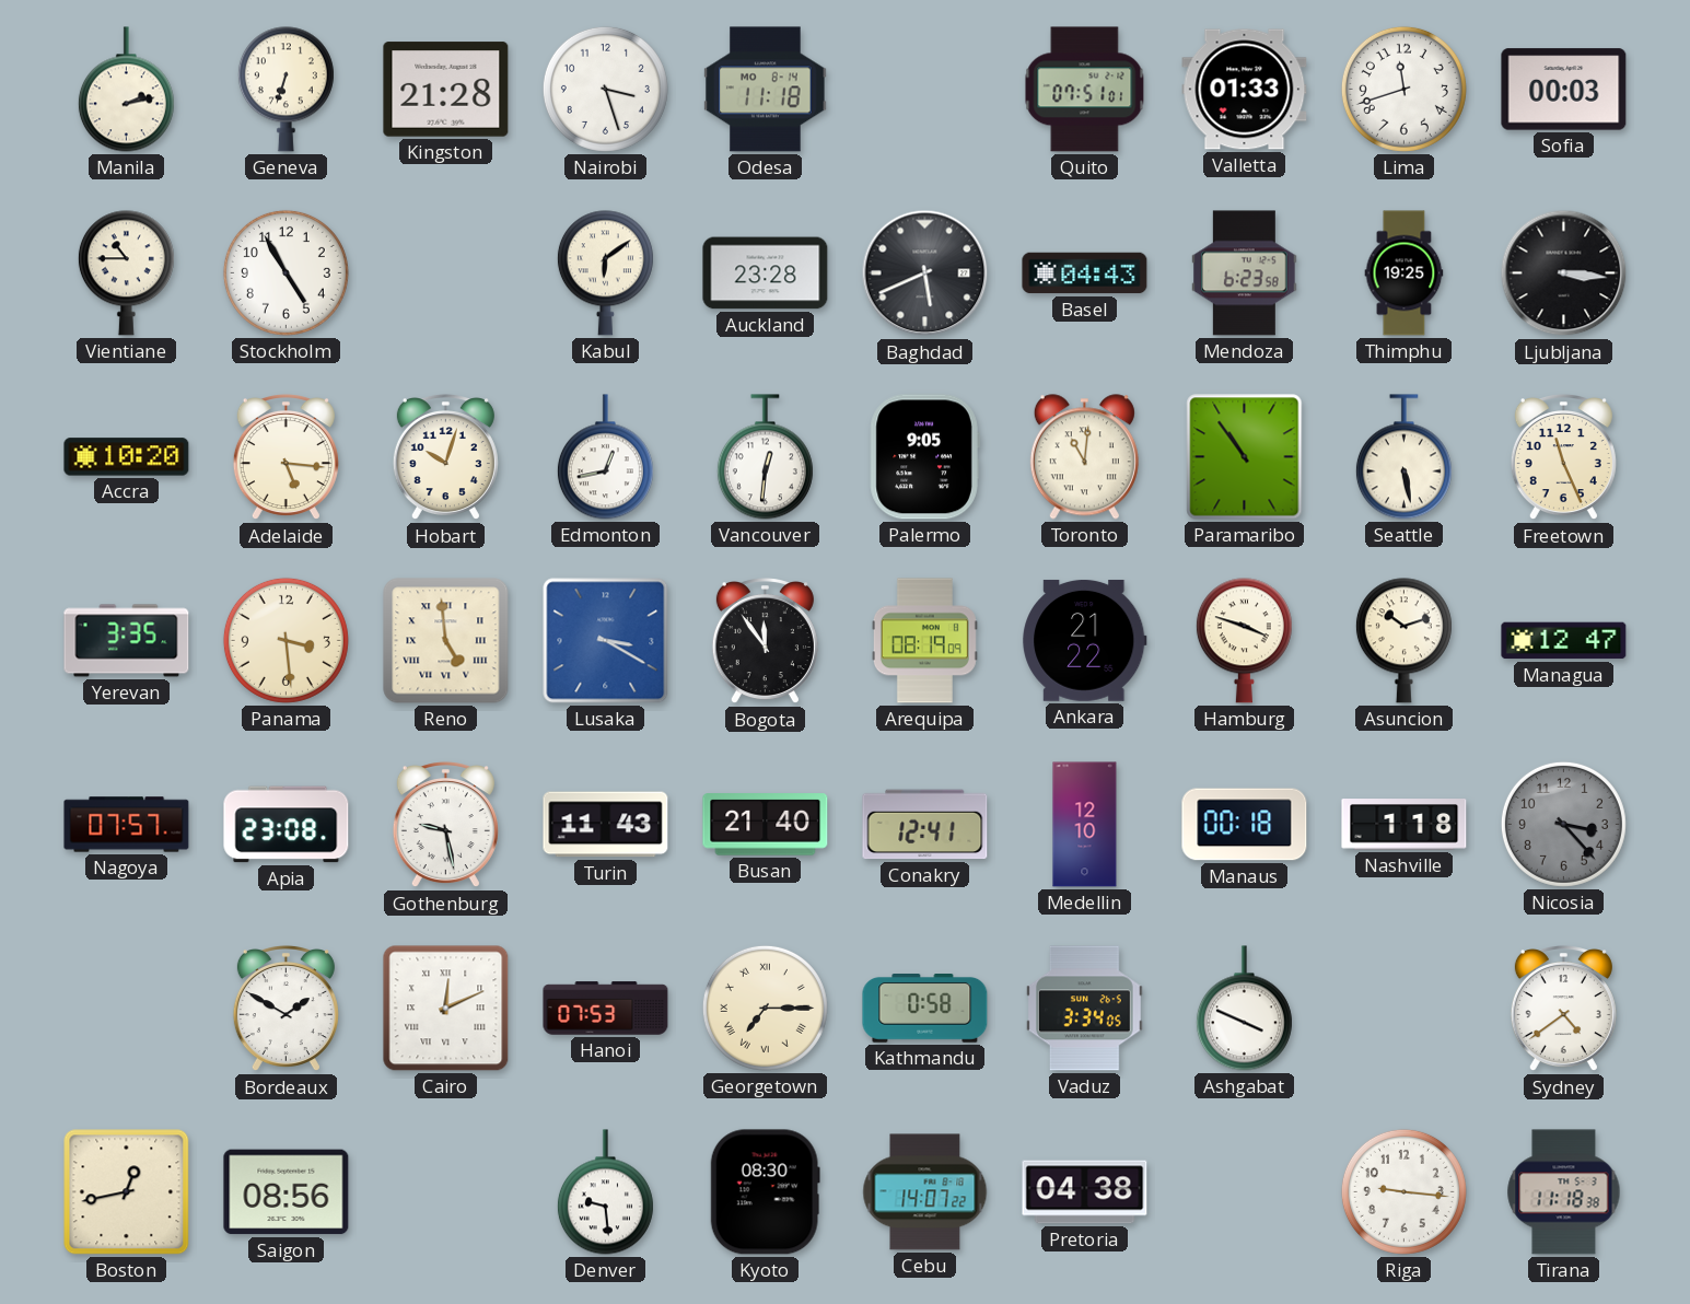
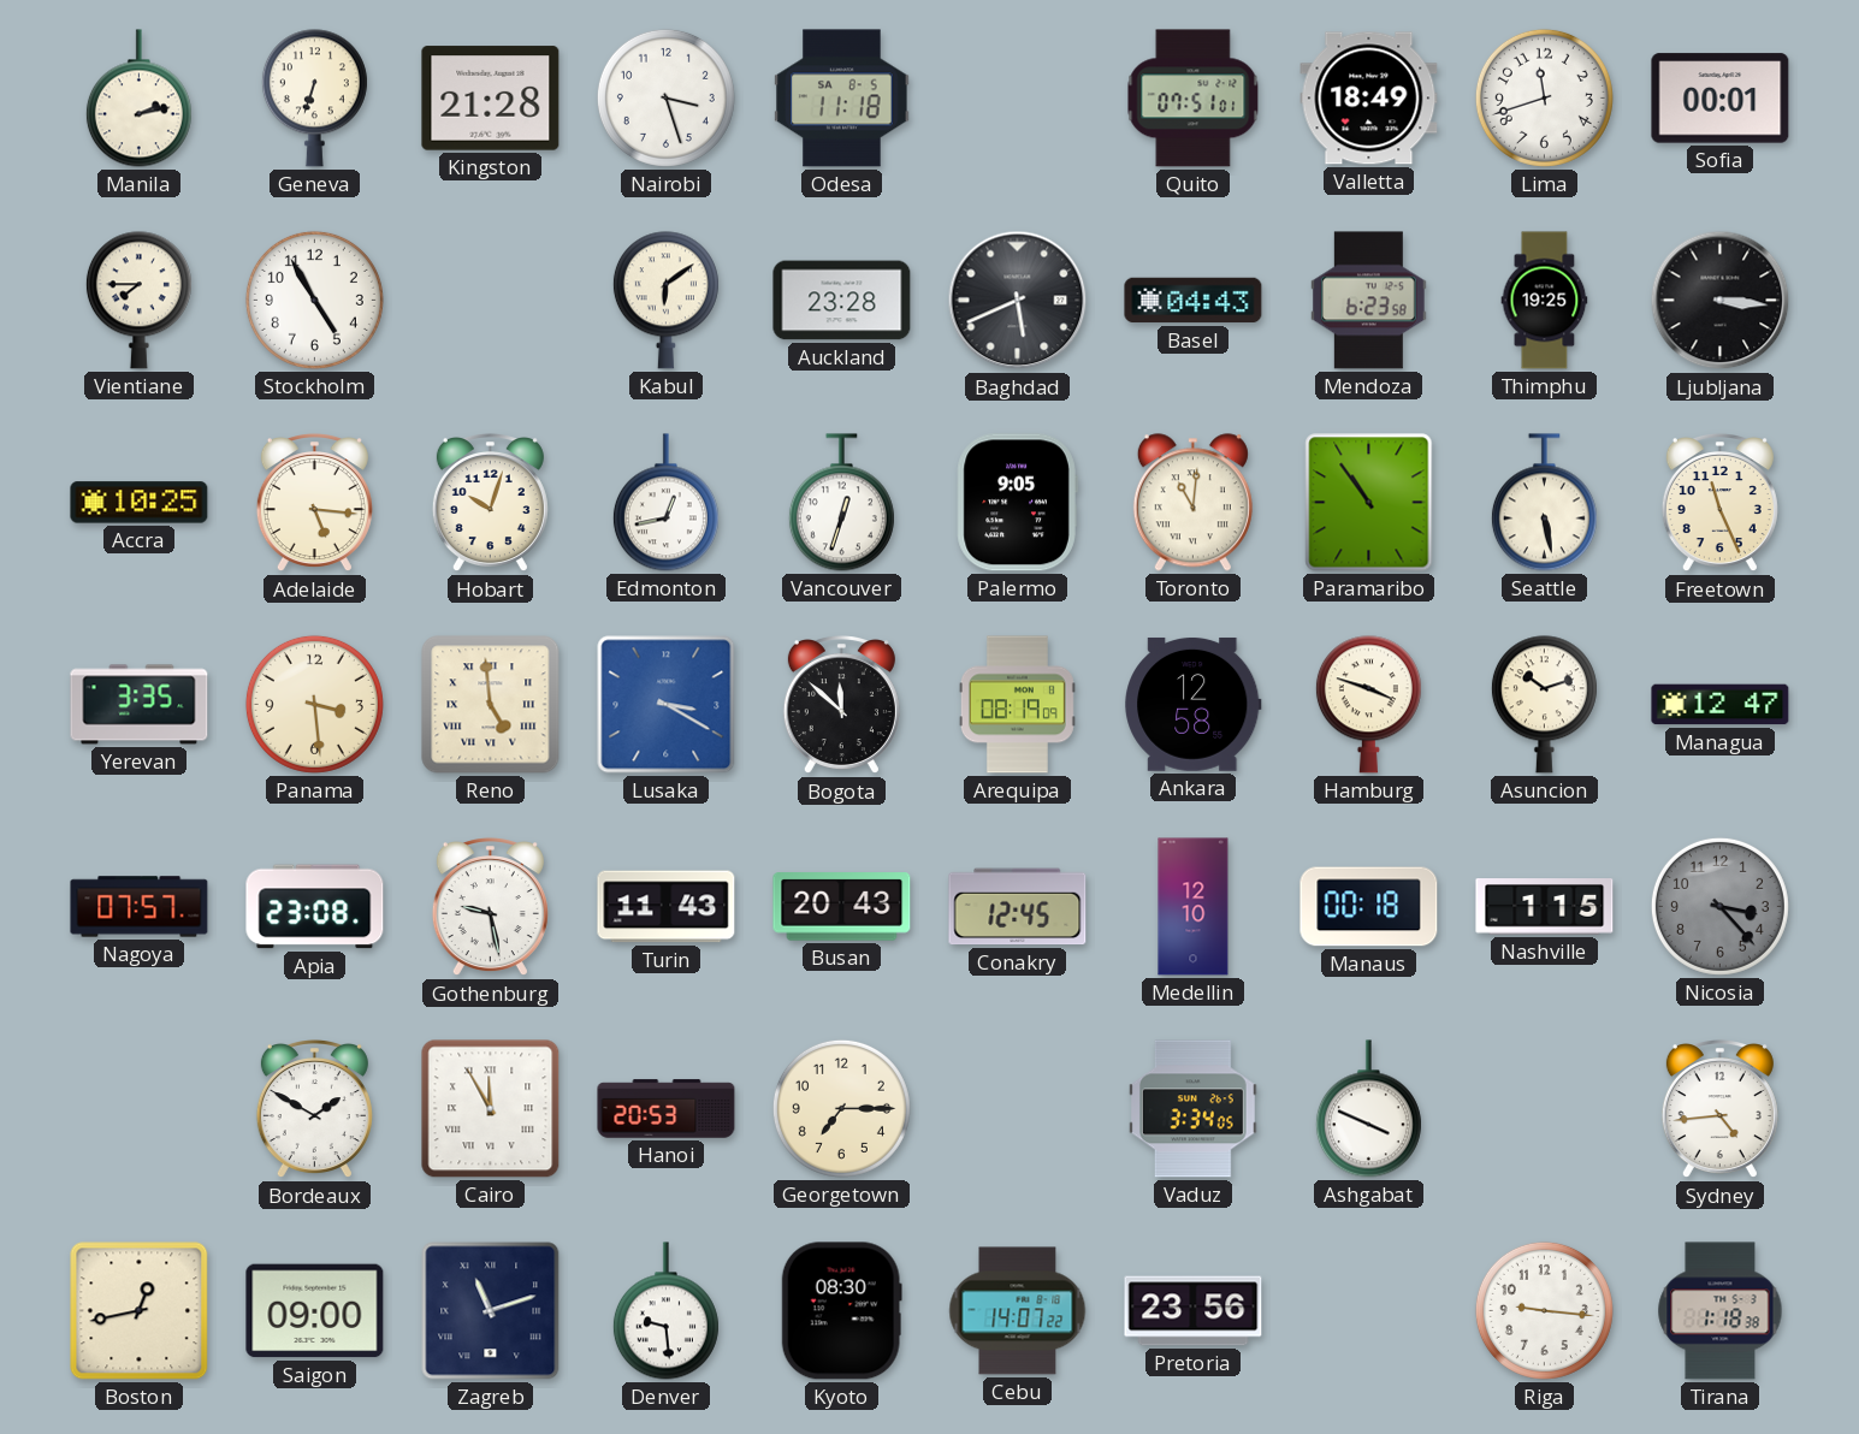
Odesa date: MO 8-14 -> SA 8-5 (842, 99)
Valletta: 01:33 -> 18:49 (1369, 99)
Sofia: 00:03 -> 00:01 (1721, 99)
Vientiane: 10:45 -> 7:45 (138, 301)
Accra: 10:20 -> 10:25 (140, 503)
Vancouver: 12:31 -> 12:33 (841, 503)
Bogota: 11:54 -> 11:52 (841, 706)
Ankara: 21:22 -> 12:58 (1194, 704)
Busan: 21:40 -> 20:43 (842, 907)
Conakry: 12:41 -> 12:45 (1018, 907)
Nashville: 1:18 -> 1:15 (1545, 907)
Cairo: 12:11 -> 11:55 (491, 1109)
Hanoi: 07:53 -> 20:53 (667, 1109)
Georgetown numerals: Roman -> Arabic (841, 1108)
Kathmandu: 0:58 -> none (925, 1009)
Sydney: 4:39 -> 4:44 (1719, 1110)
Saigon: 08:56 -> 09:00 (315, 1311)
Zagreb: none -> 11:12 (491, 1311)
Pretoria: 04:38 -> 23:56 (1194, 1311)
Tirana: 11:18 -> 1:18 (1721, 1311)
